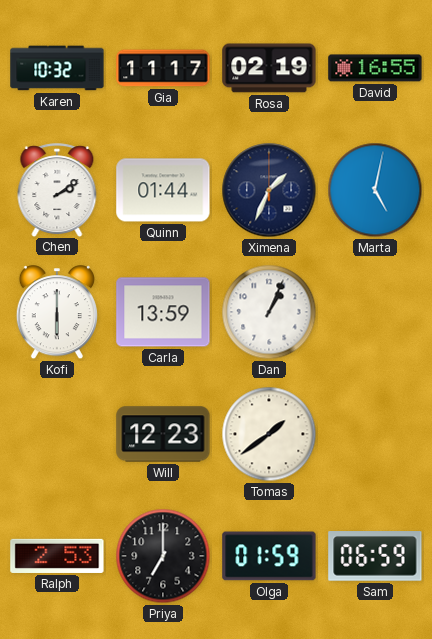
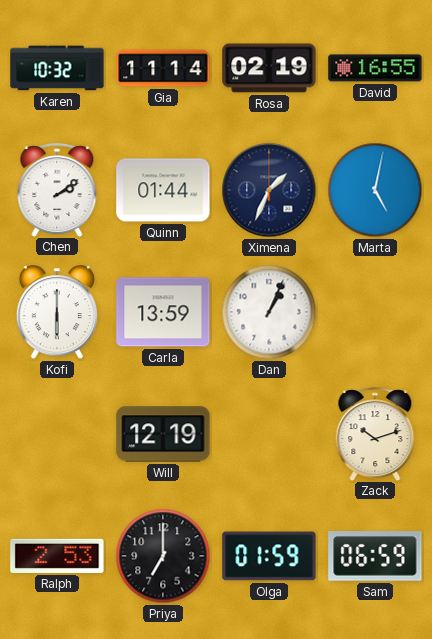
Gia: 11:17 -> 11:14 (163, 68)
Will: 12:23 -> 12:19 (163, 434)
Tomas: 1:39 -> none (269, 434)
Zack: none -> 10:12 (375, 434)
